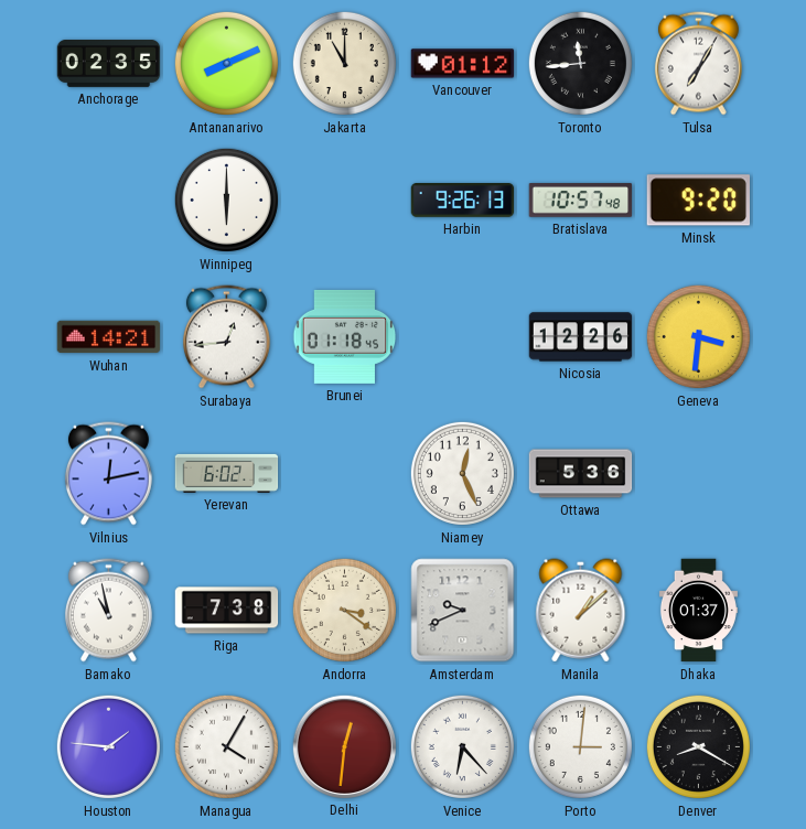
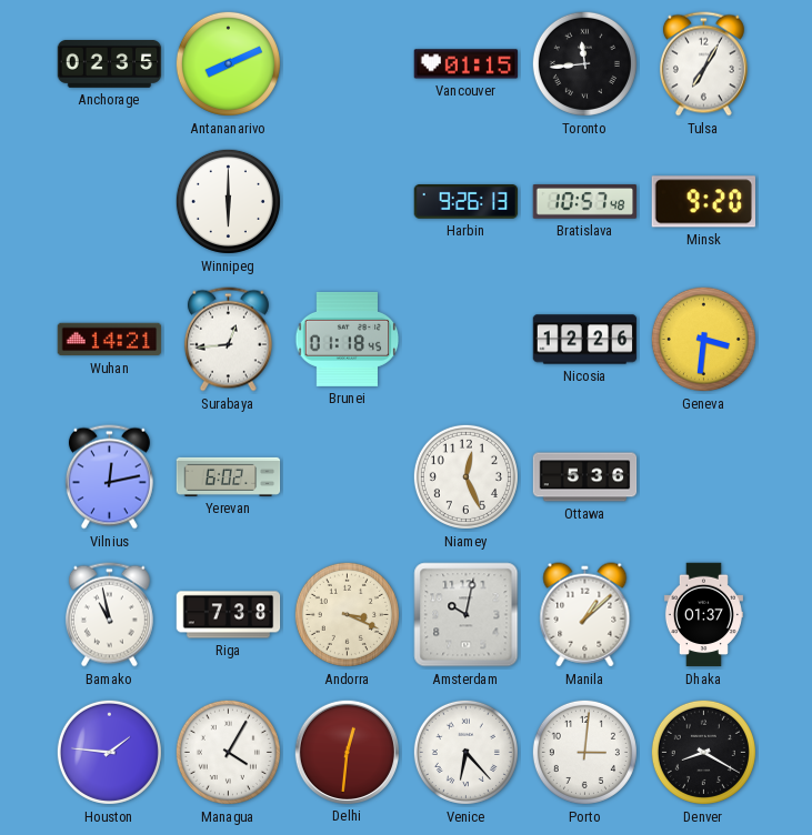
Jakarta: 11:00 -> none (344, 63)
Vancouver: 01:12 -> 01:15 (467, 64)
Andorra: 3:21 -> 3:19 (347, 614)
Amsterdam: 9:41 -> 10:02 (467, 615)
